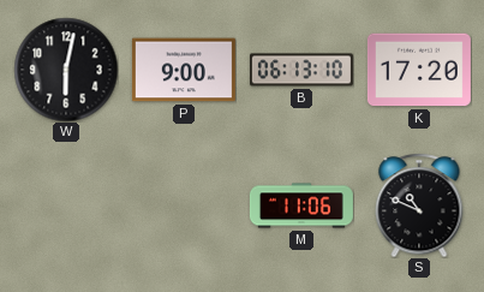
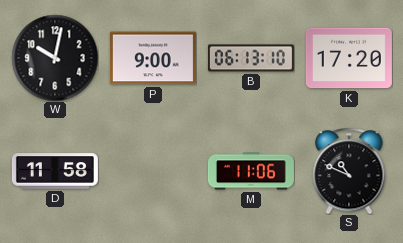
W: 6:02 -> 10:02 (55, 58)
D: none -> 11:58 (55, 171)
